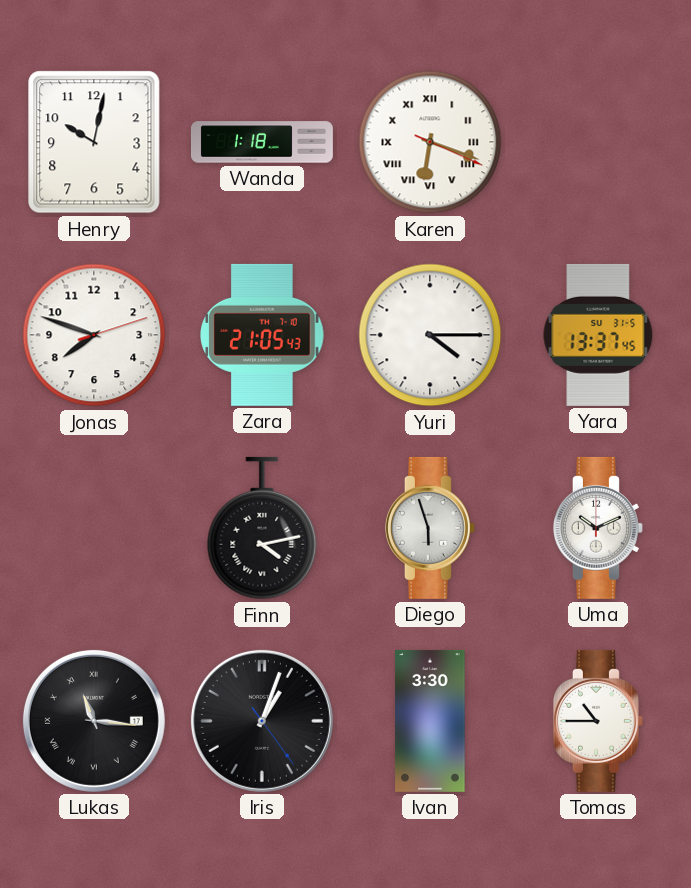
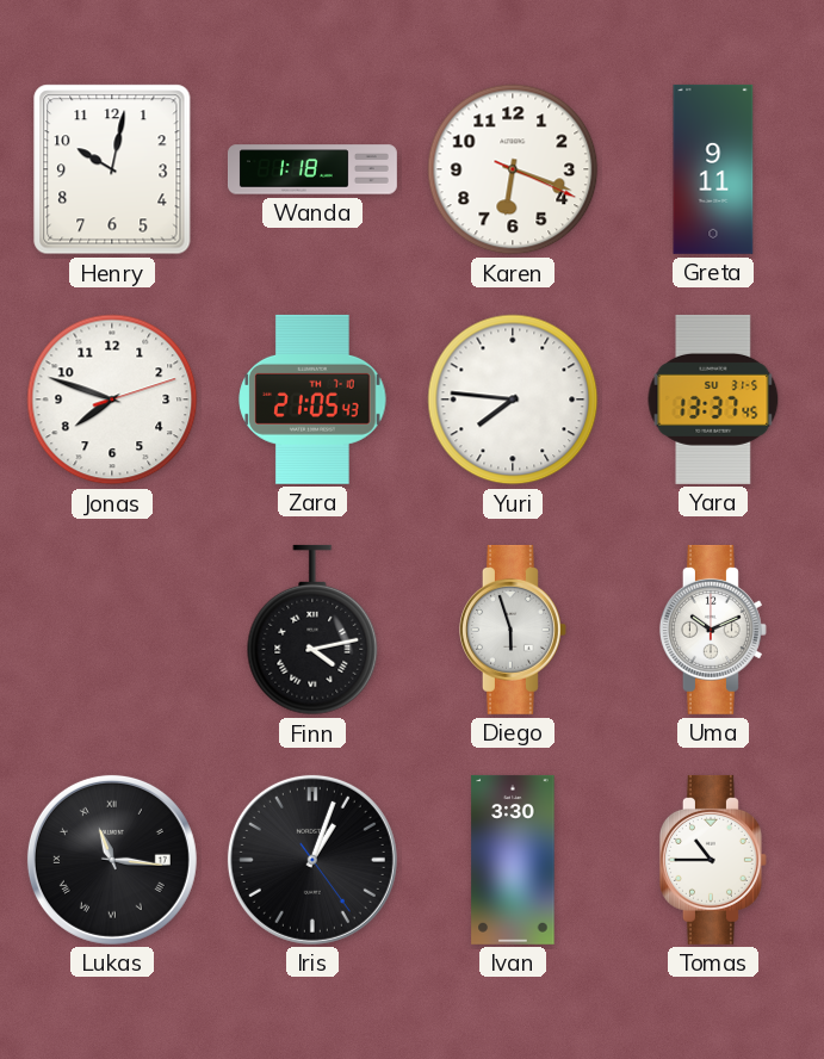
Karen numerals: Roman -> Arabic (513, 169)
Greta: none -> 9:11 (713, 169)
Yuri: 4:15 -> 7:46 (513, 400)
